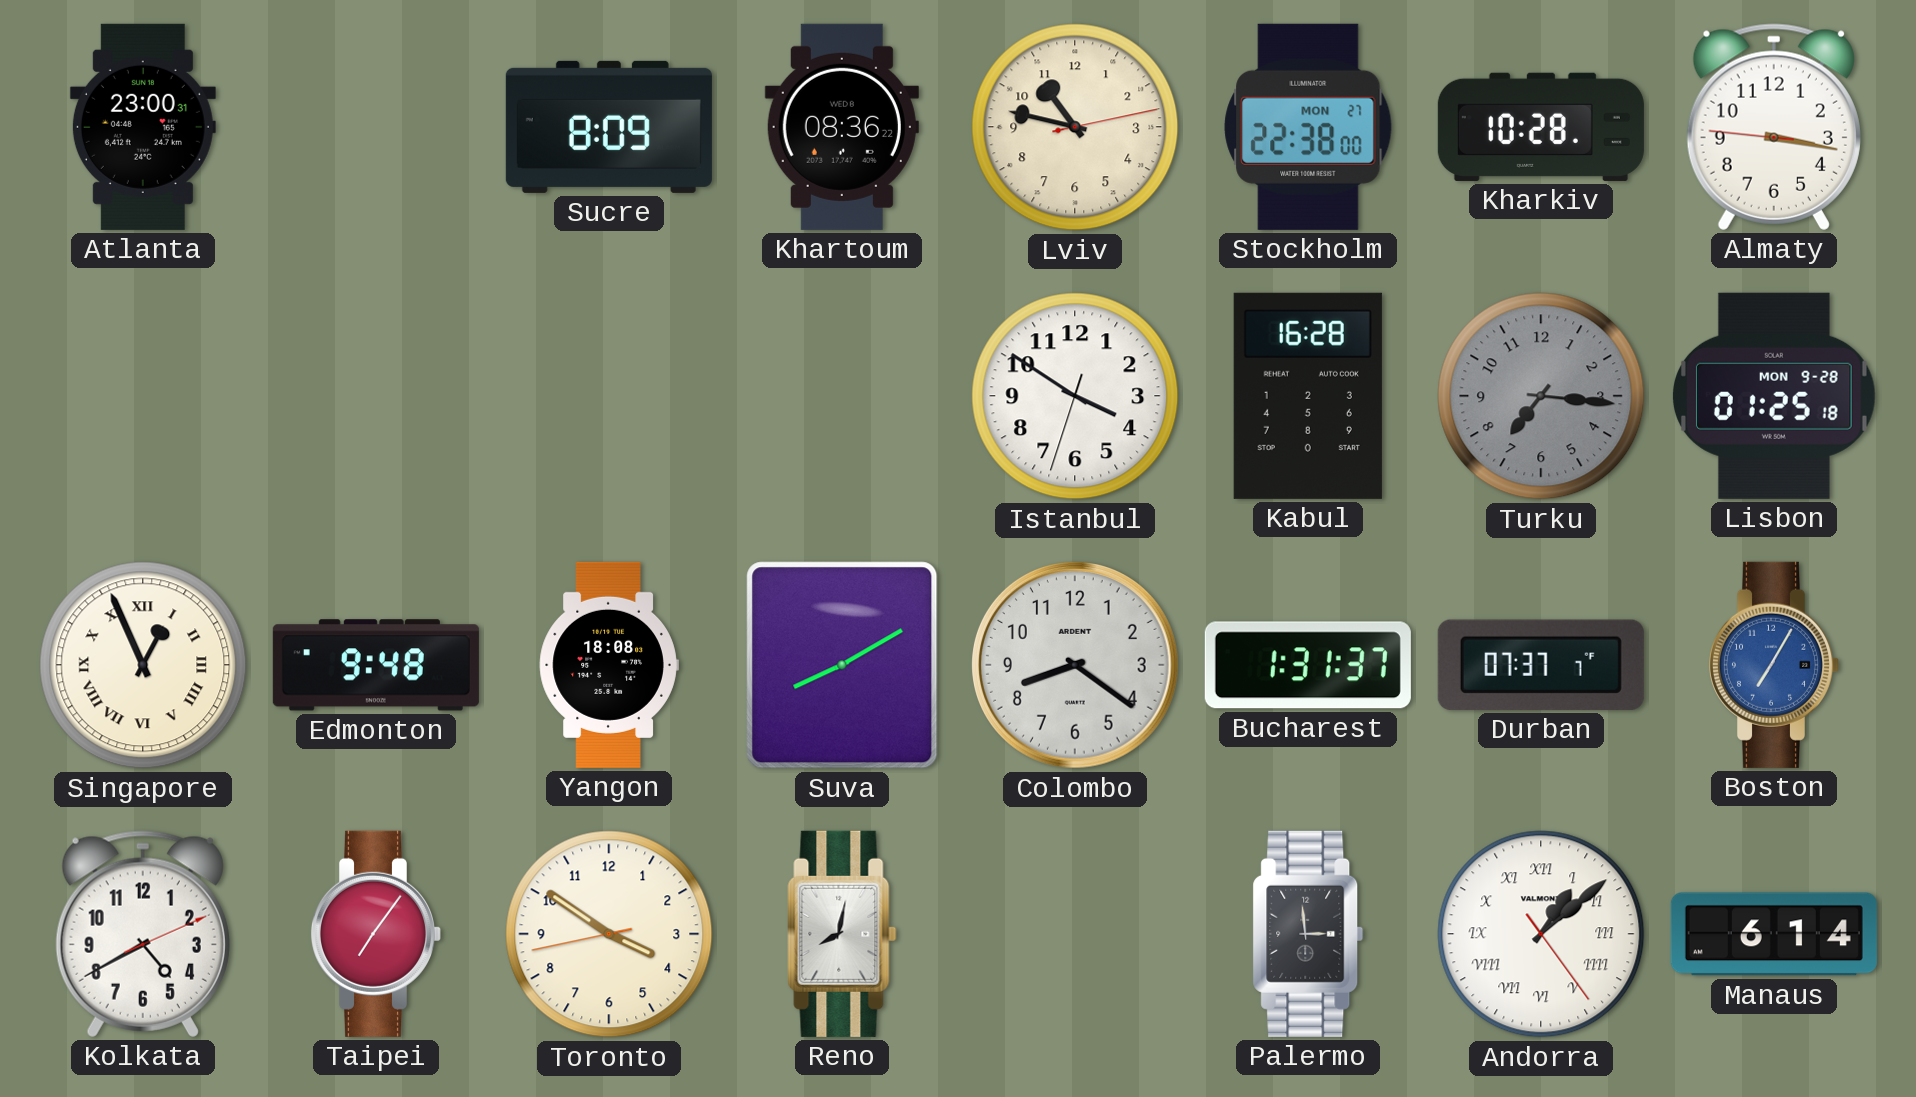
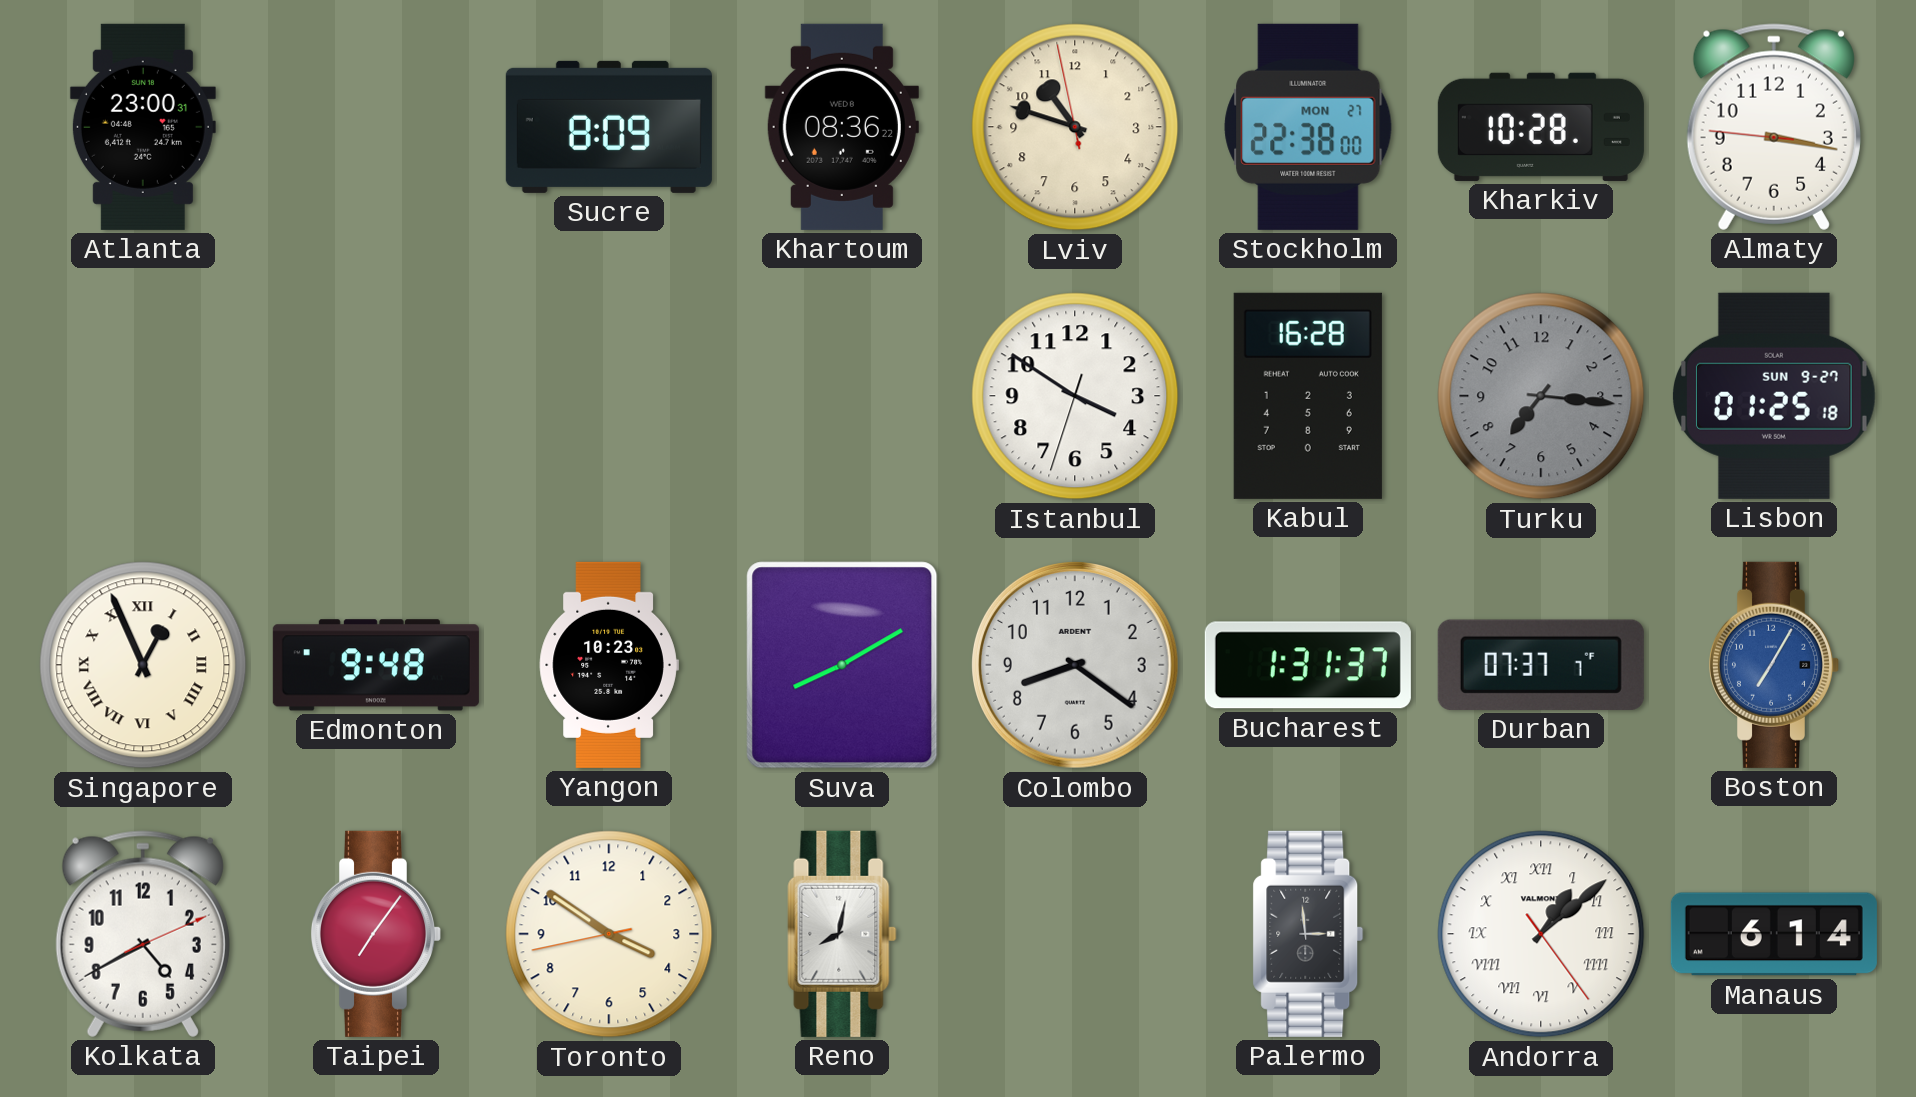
Lviv: 10:47:13 -> 10:47:58 (1075, 127)
Lisbon date: MON 9-28 -> SUN 9-27 (1775, 396)
Yangon: 18:08 -> 10:23 (609, 665)
